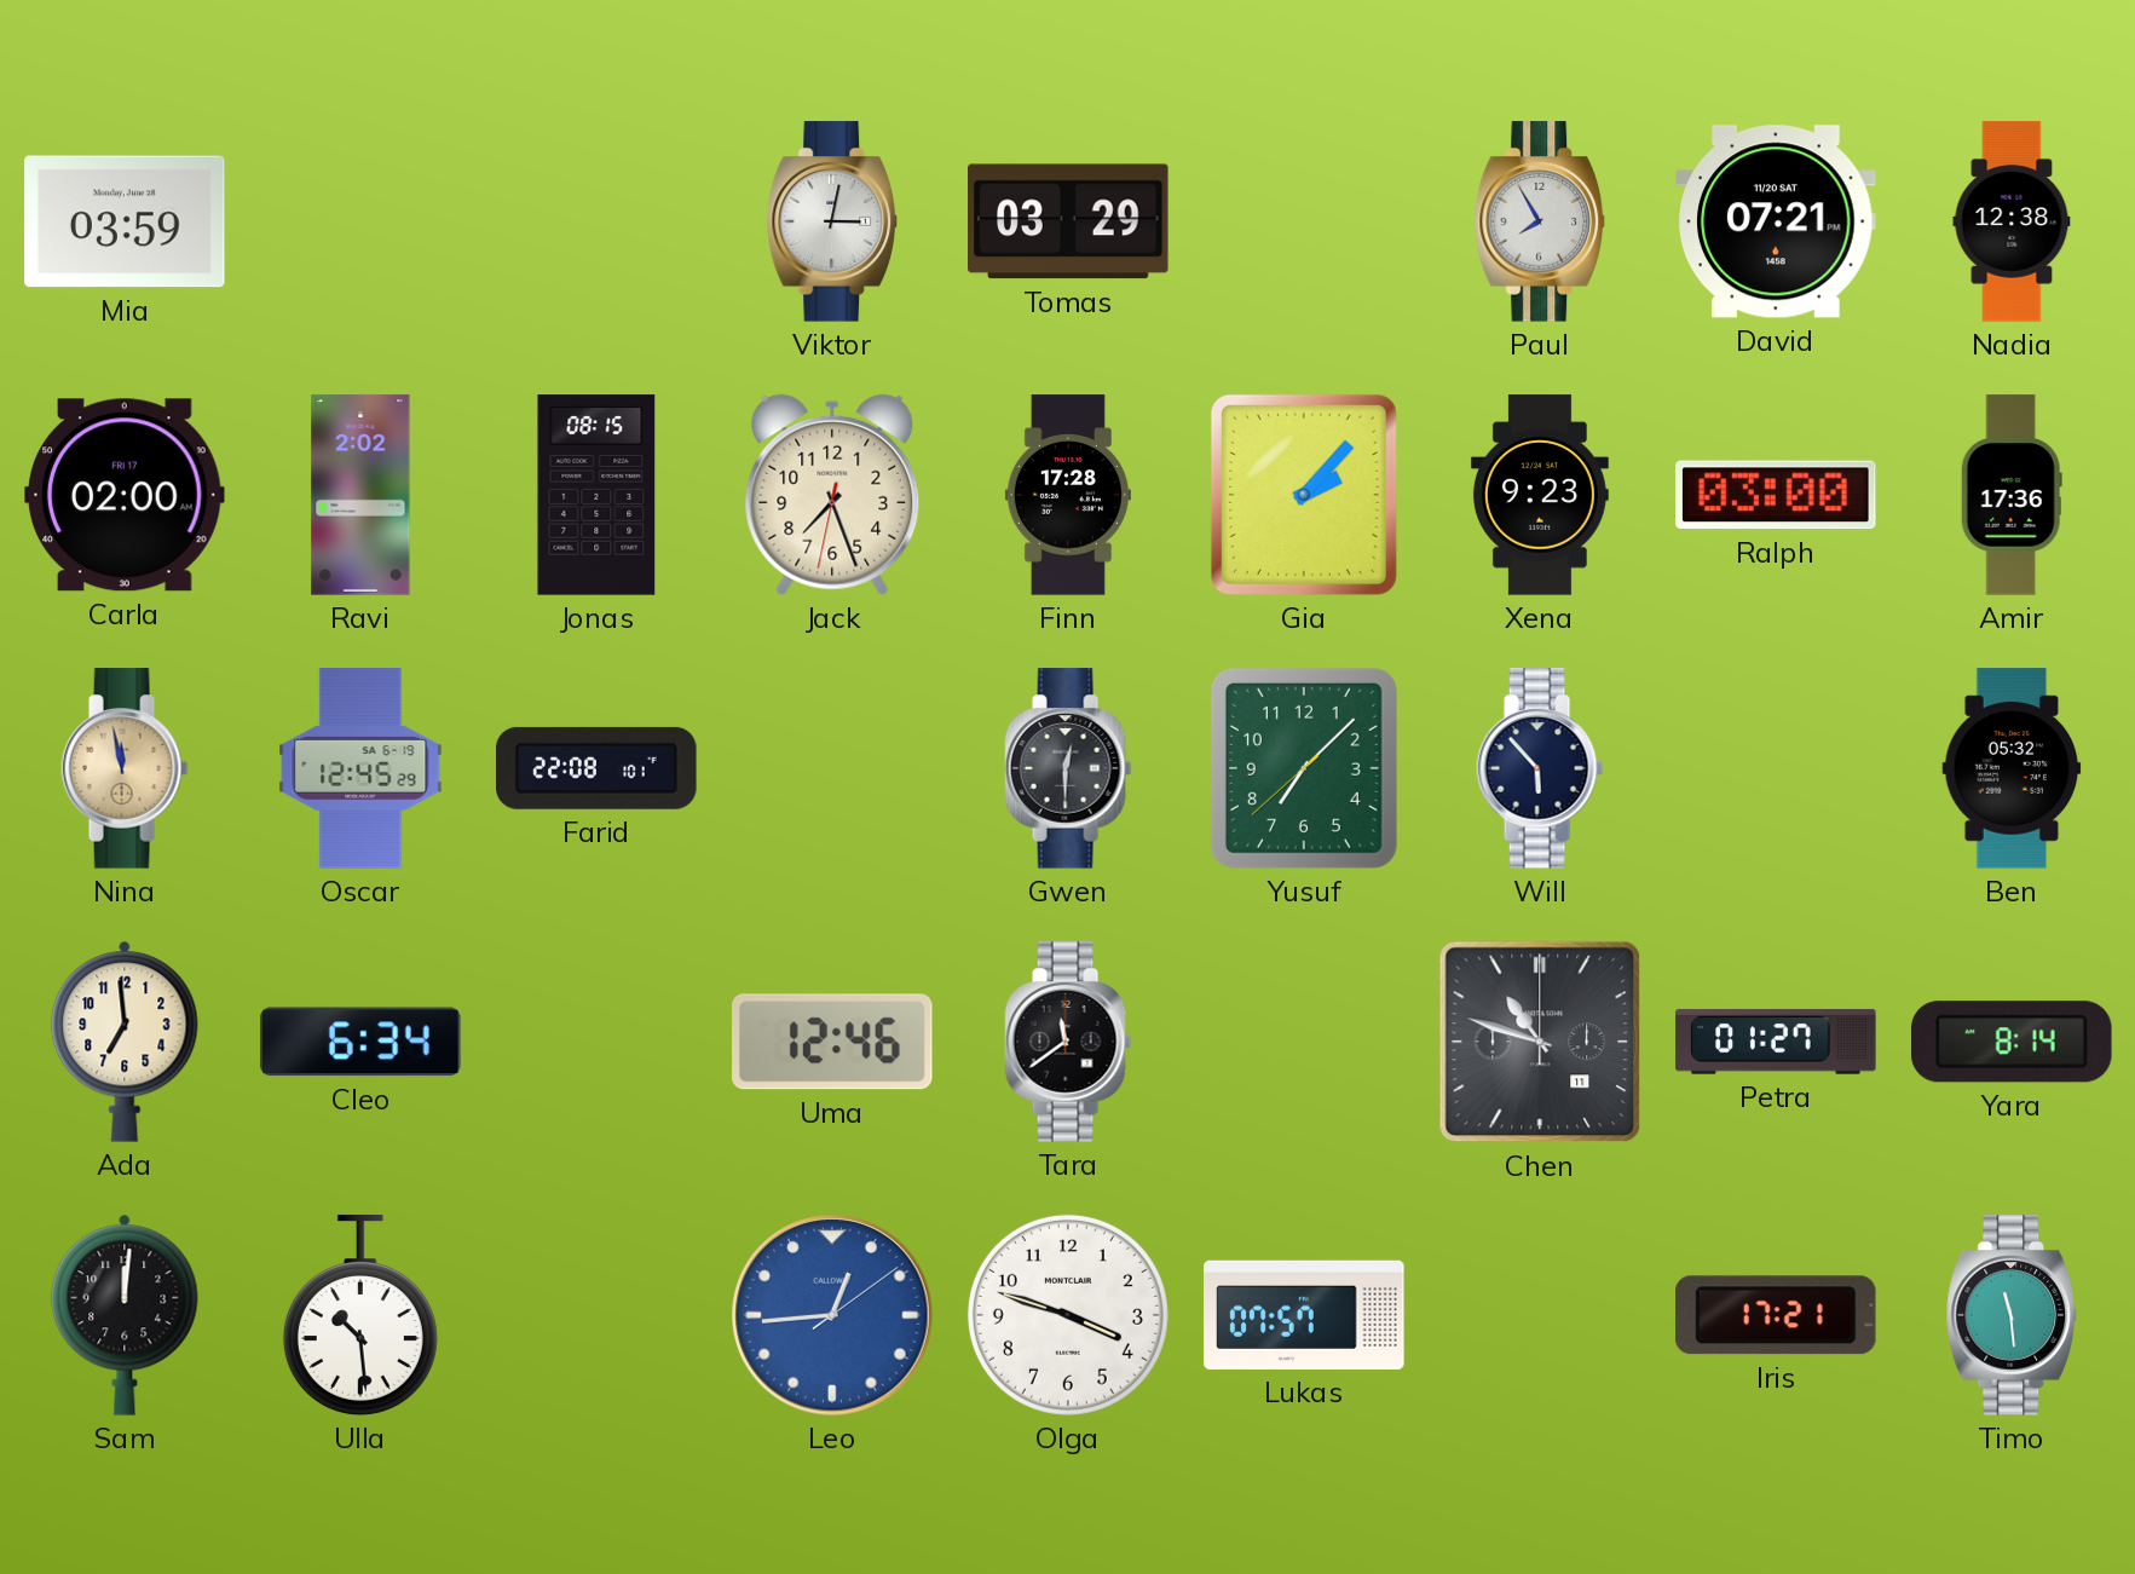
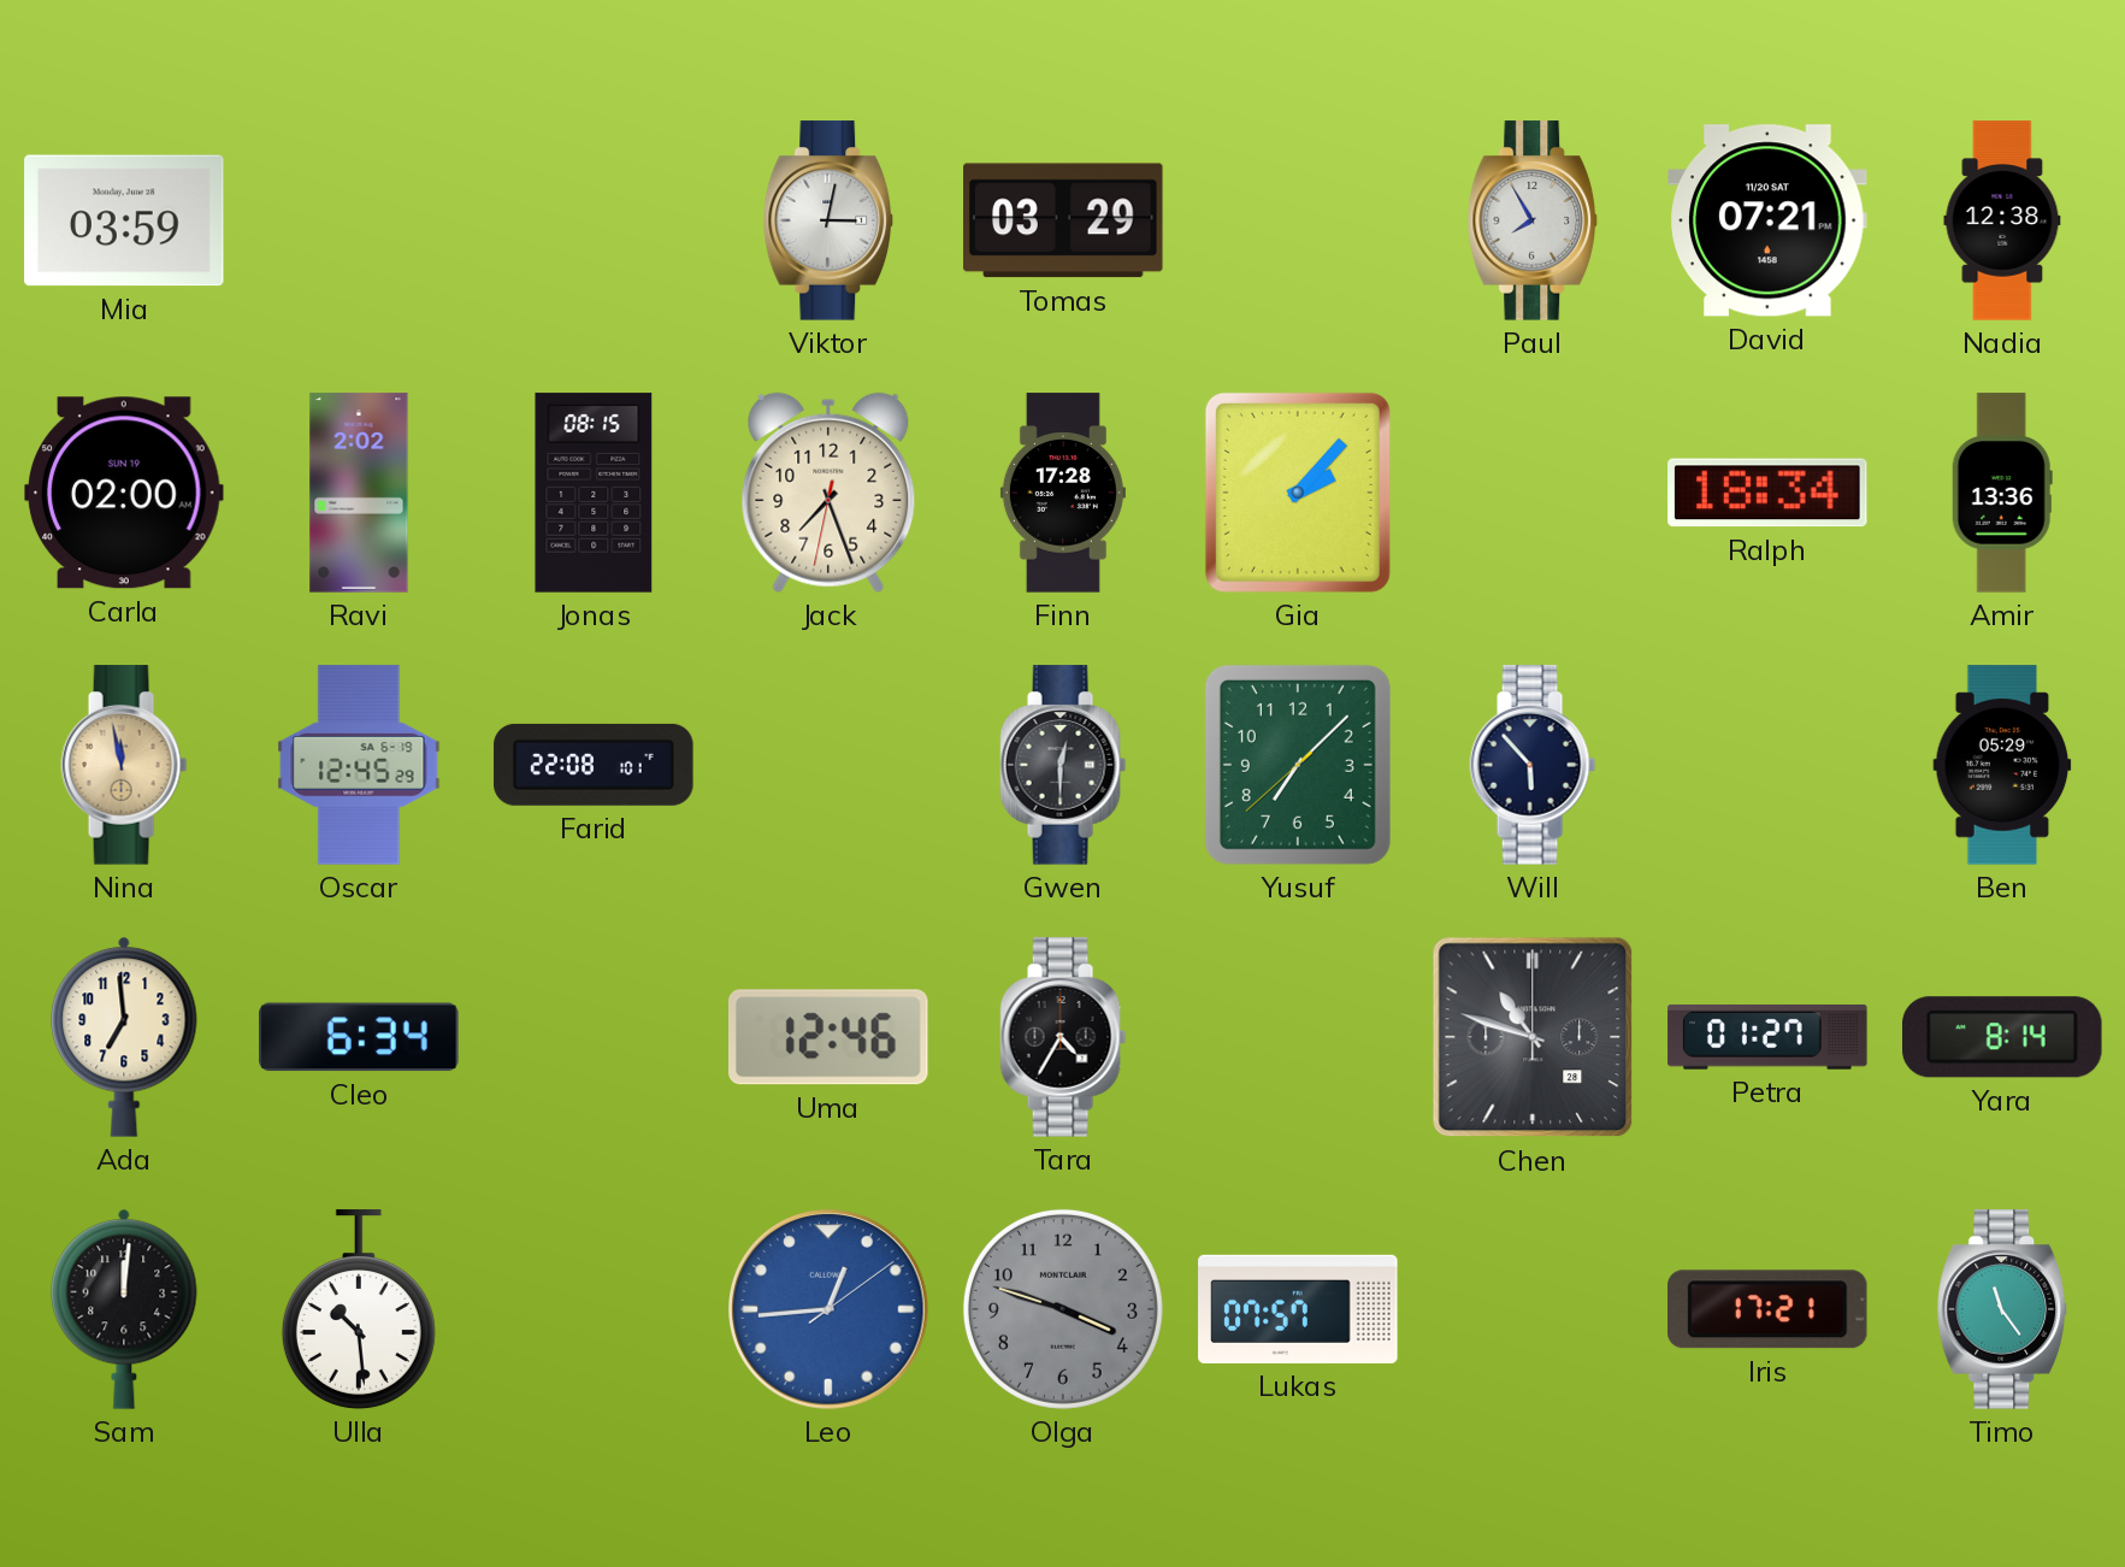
Carla date: FRI 17 -> SUN 19 (124, 493)
Xena: 9:23 -> none (1540, 495)
Ralph: 03:00 -> 18:34 (1767, 493)
Amir: 17:36 -> 13:36 (2002, 493)
Ben: 05:32 -> 05:29 (2002, 765)
Tara: 11:39 -> 4:35 (1063, 1037)
Chen date: 11 -> 28 (1533, 1037)
Olga dial: white -> grey (1063, 1309)
Timo: 11:29 -> 11:24 (2002, 1309)
